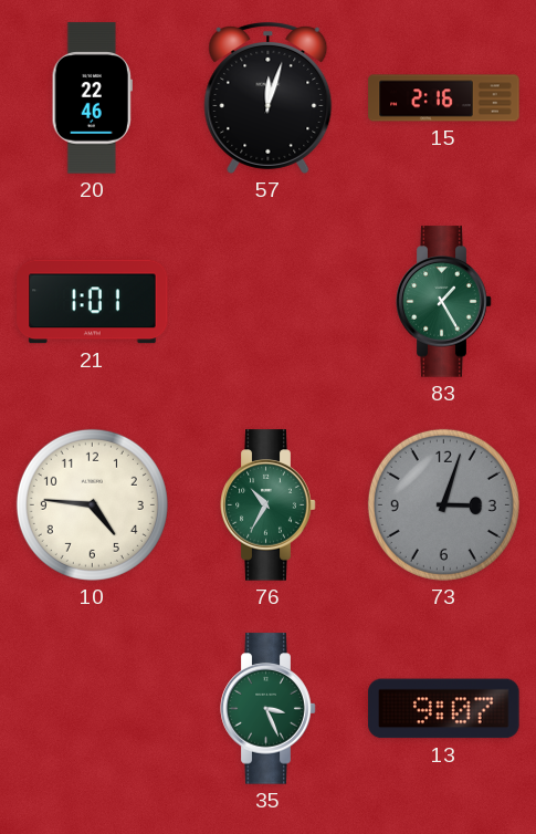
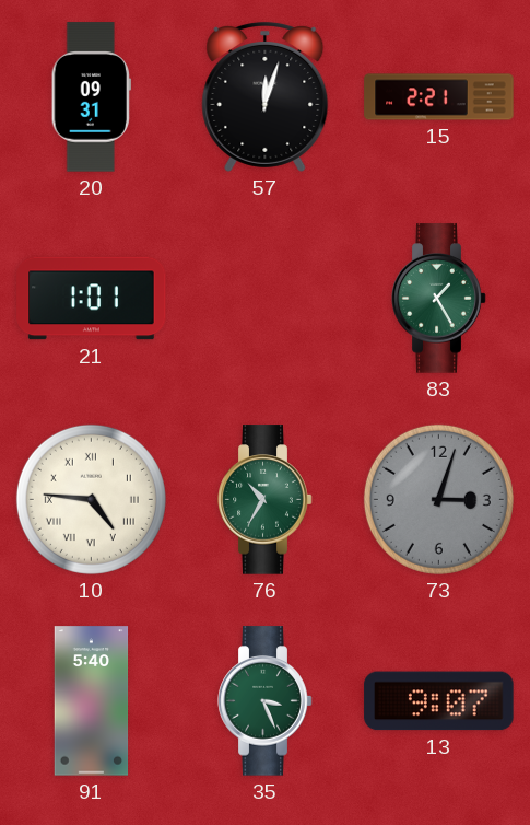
20: 22:46 -> 09:31 (91, 97)
15: 2:16 -> 2:21 (439, 97)
10 numerals: Arabic -> Roman (91, 499)
91: none -> 5:40 (92, 701)
